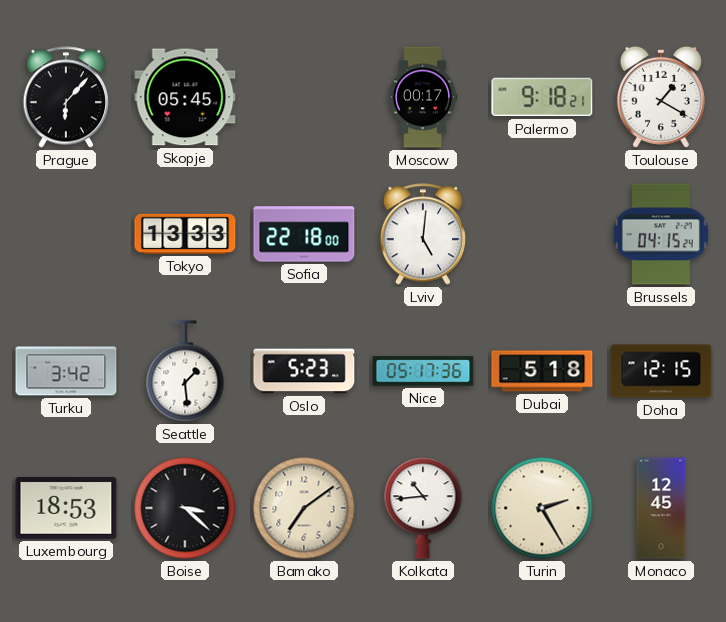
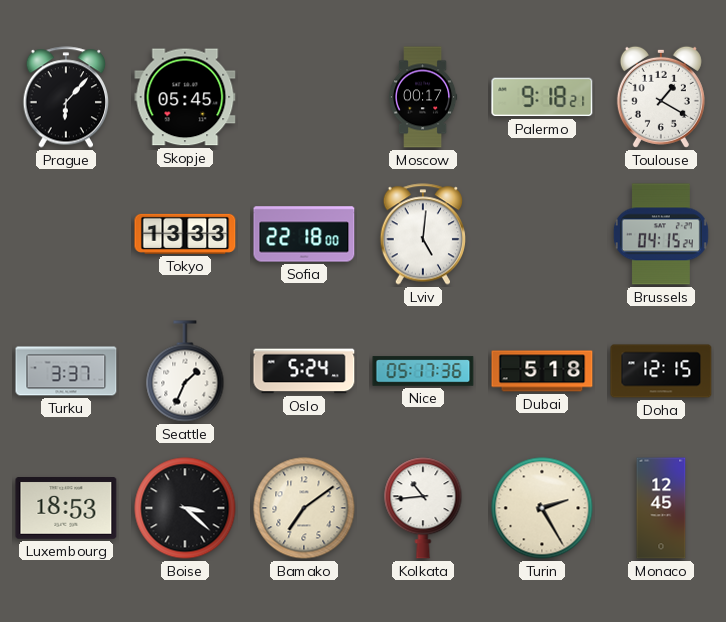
Turku: 3:42 -> 3:37 (66, 371)
Seattle: 1:29 -> 1:34 (185, 371)
Oslo: 5:23 -> 5:24 (304, 371)
